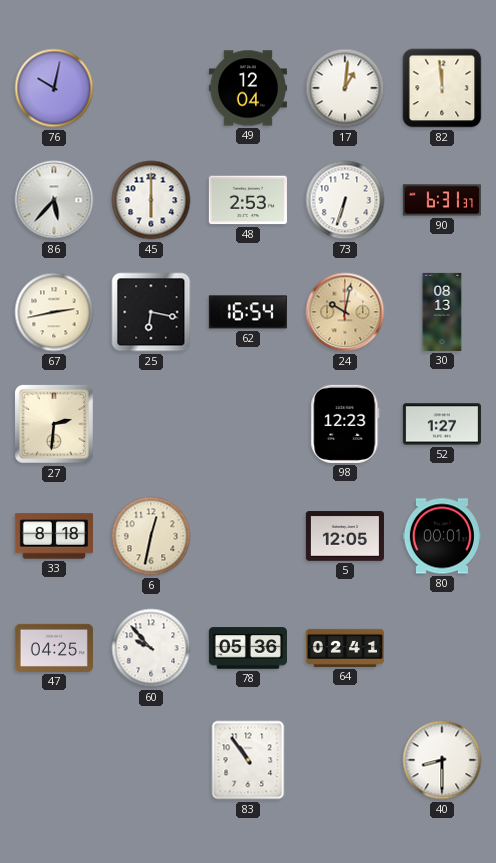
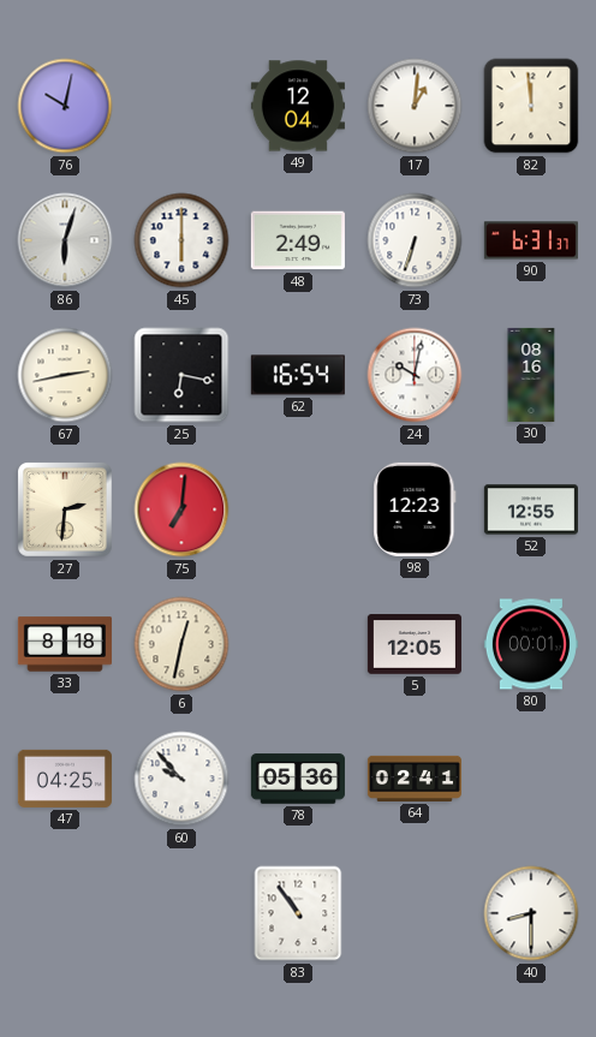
86: 5:37 -> 6:03 (65, 240)
48: 2:53 -> 2:49 (298, 240)
24 dial: champagne -> white (415, 375)
30: 08:13 -> 08:16 (531, 375)
75: none -> 7:01 (181, 509)
52: 1:27 -> 12:55 (531, 509)
